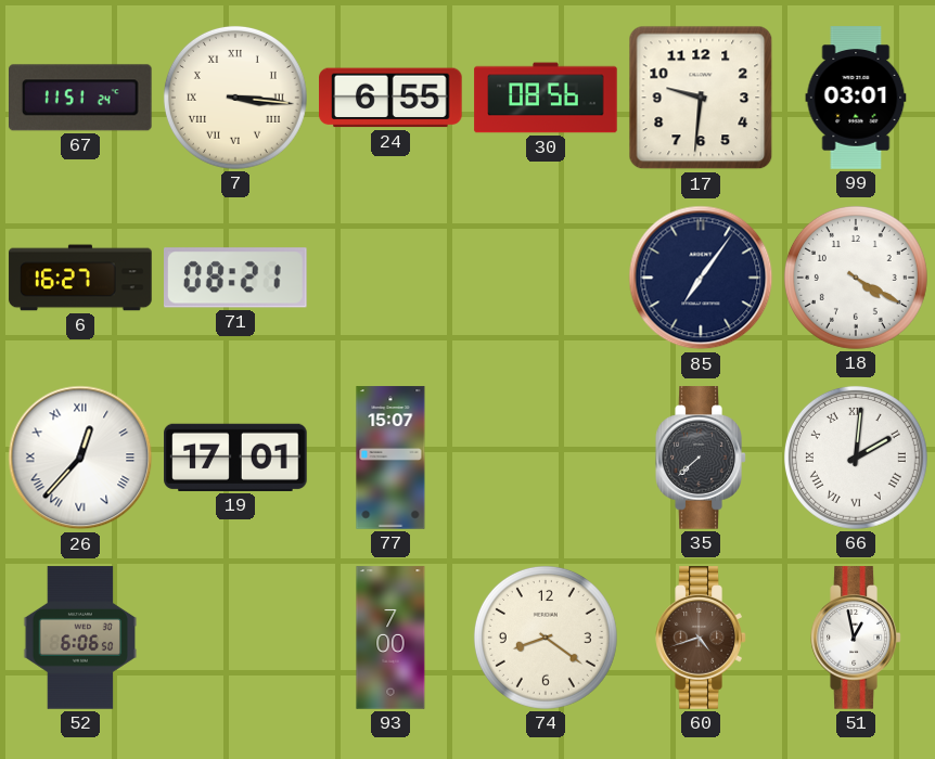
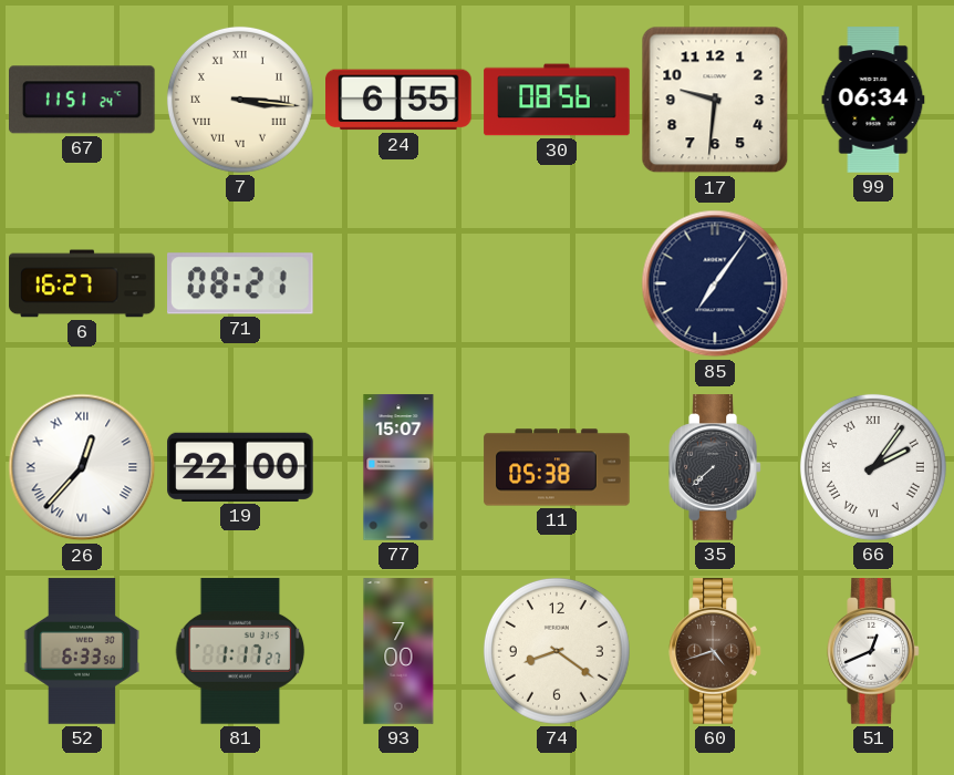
99: 03:01 -> 06:34 (873, 100)
18: 4:20 -> none (856, 278)
19: 17:01 -> 22:00 (240, 467)
11: none -> 05:38 (557, 467)
66: 2:01 -> 2:06 (873, 467)
52: 6:06 -> 6:33 (82, 651)
81: none -> 1:17 (240, 651)
51: 12:58 -> 12:41 (873, 651)
